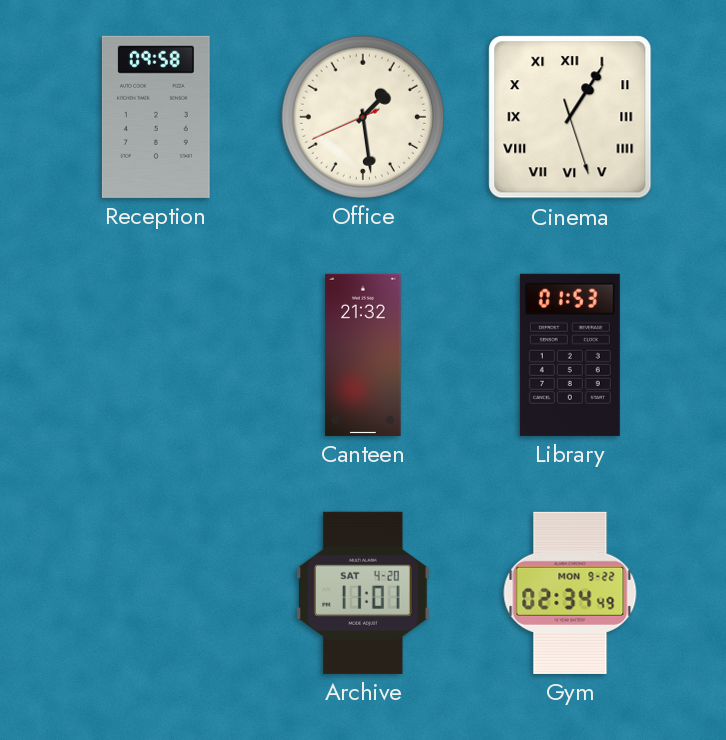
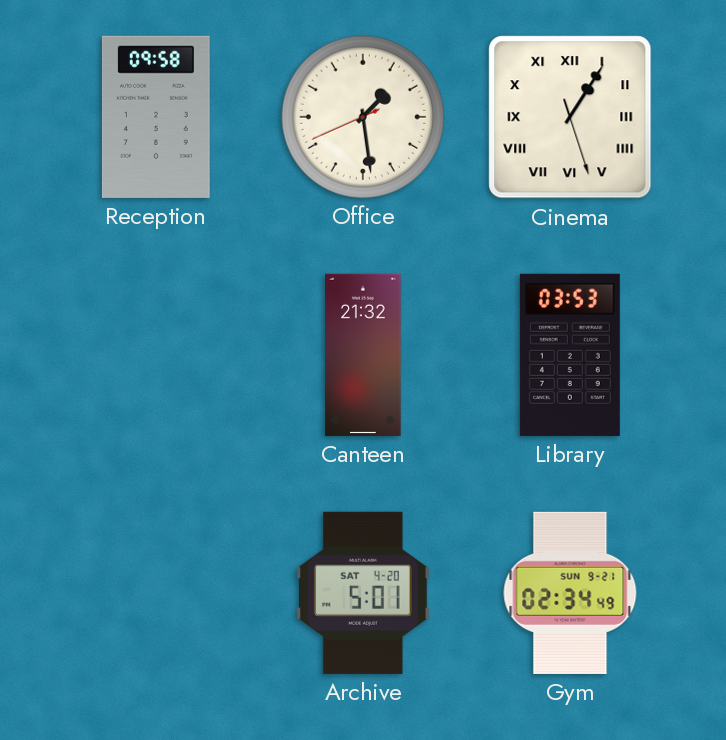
Library: 01:53 -> 03:53 (570, 355)
Archive: 11:01 -> 5:01 (363, 593)
Gym date: MON 9-22 -> SUN 9-21 (570, 593)
